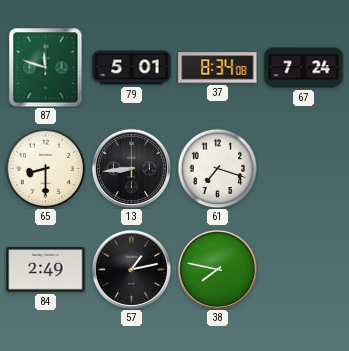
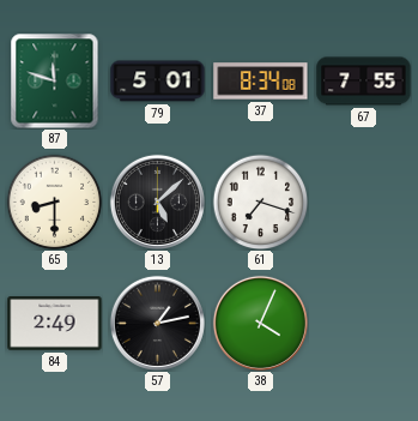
67: 7:24 -> 7:55 (364, 82)
13: 8:44 -> 5:08 (157, 202)
38: 7:47 -> 4:04 (260, 323)
